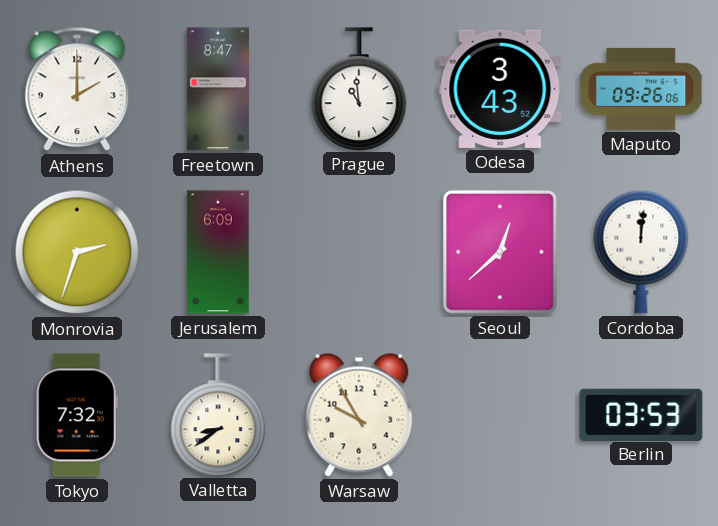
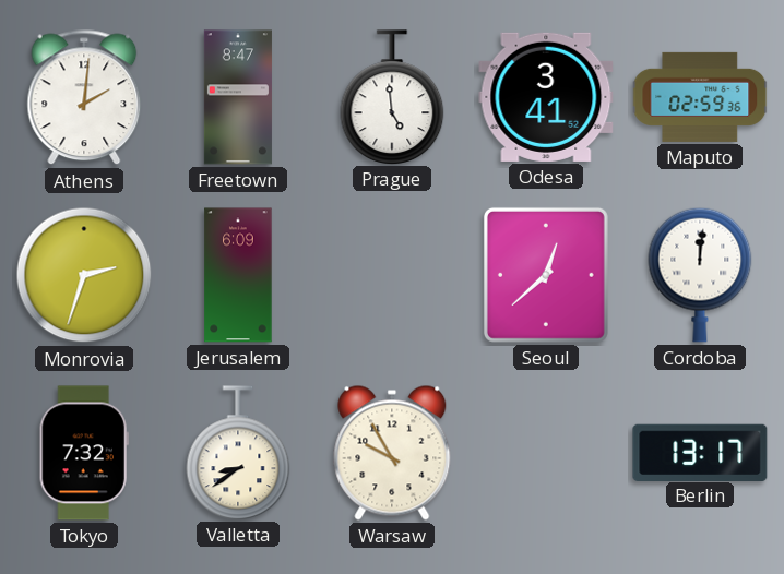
Athens: 2:00 -> 2:01 (84, 97)
Prague: 10:59 -> 4:59 (392, 97)
Odesa: 3:43 -> 3:41 (546, 97)
Maputo: 09:26 -> 02:59 (701, 97)
Berlin: 03:53 -> 13:17 (700, 452)
